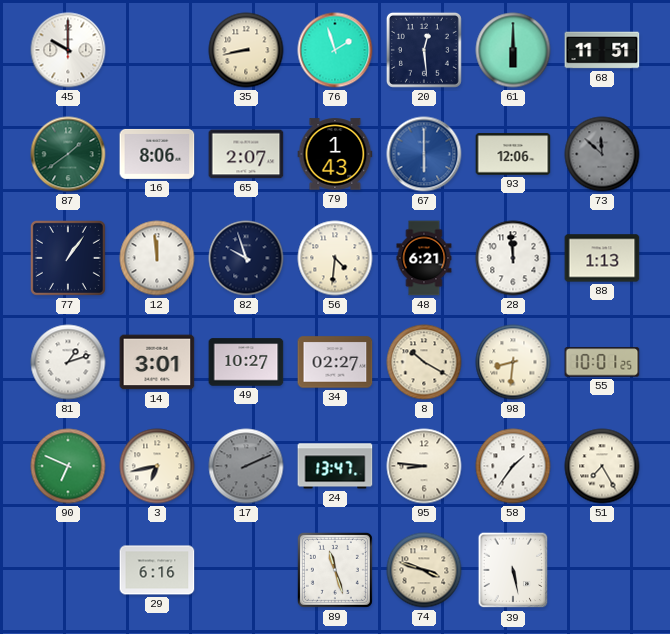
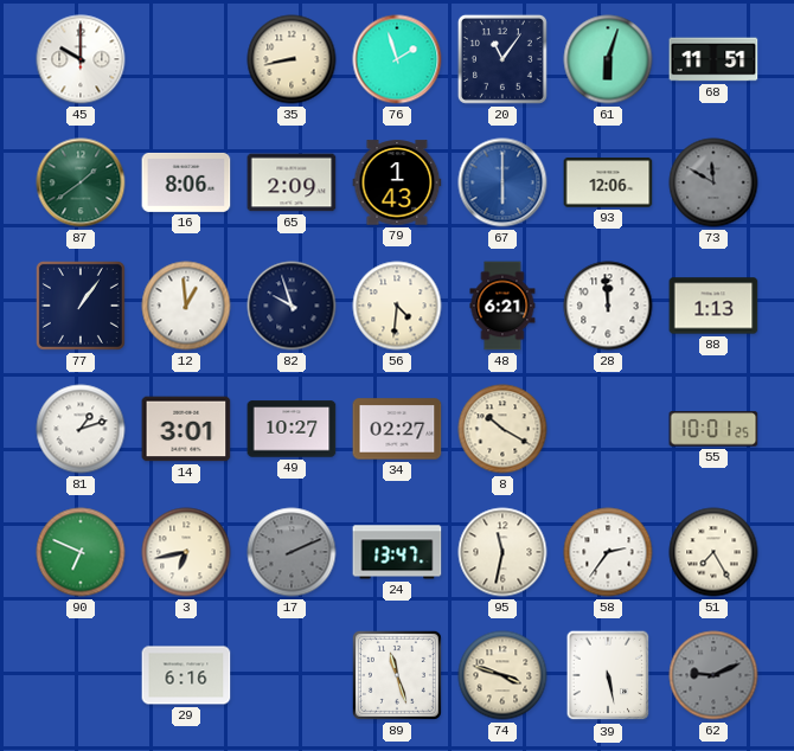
20: 12:29 -> 11:06 (502, 59)
61: 6:00 -> 6:03 (608, 59)
65: 2:07 -> 2:09 (292, 182)
73: 11:52 -> 11:50 (713, 182)
12: 11:59 -> 12:59 (186, 306)
98: 8:31 -> none (513, 362)
95: 8:46 -> 11:32 (502, 552)
58: 1:36 -> 2:36 (608, 552)
62: none -> 9:11 (713, 675)
